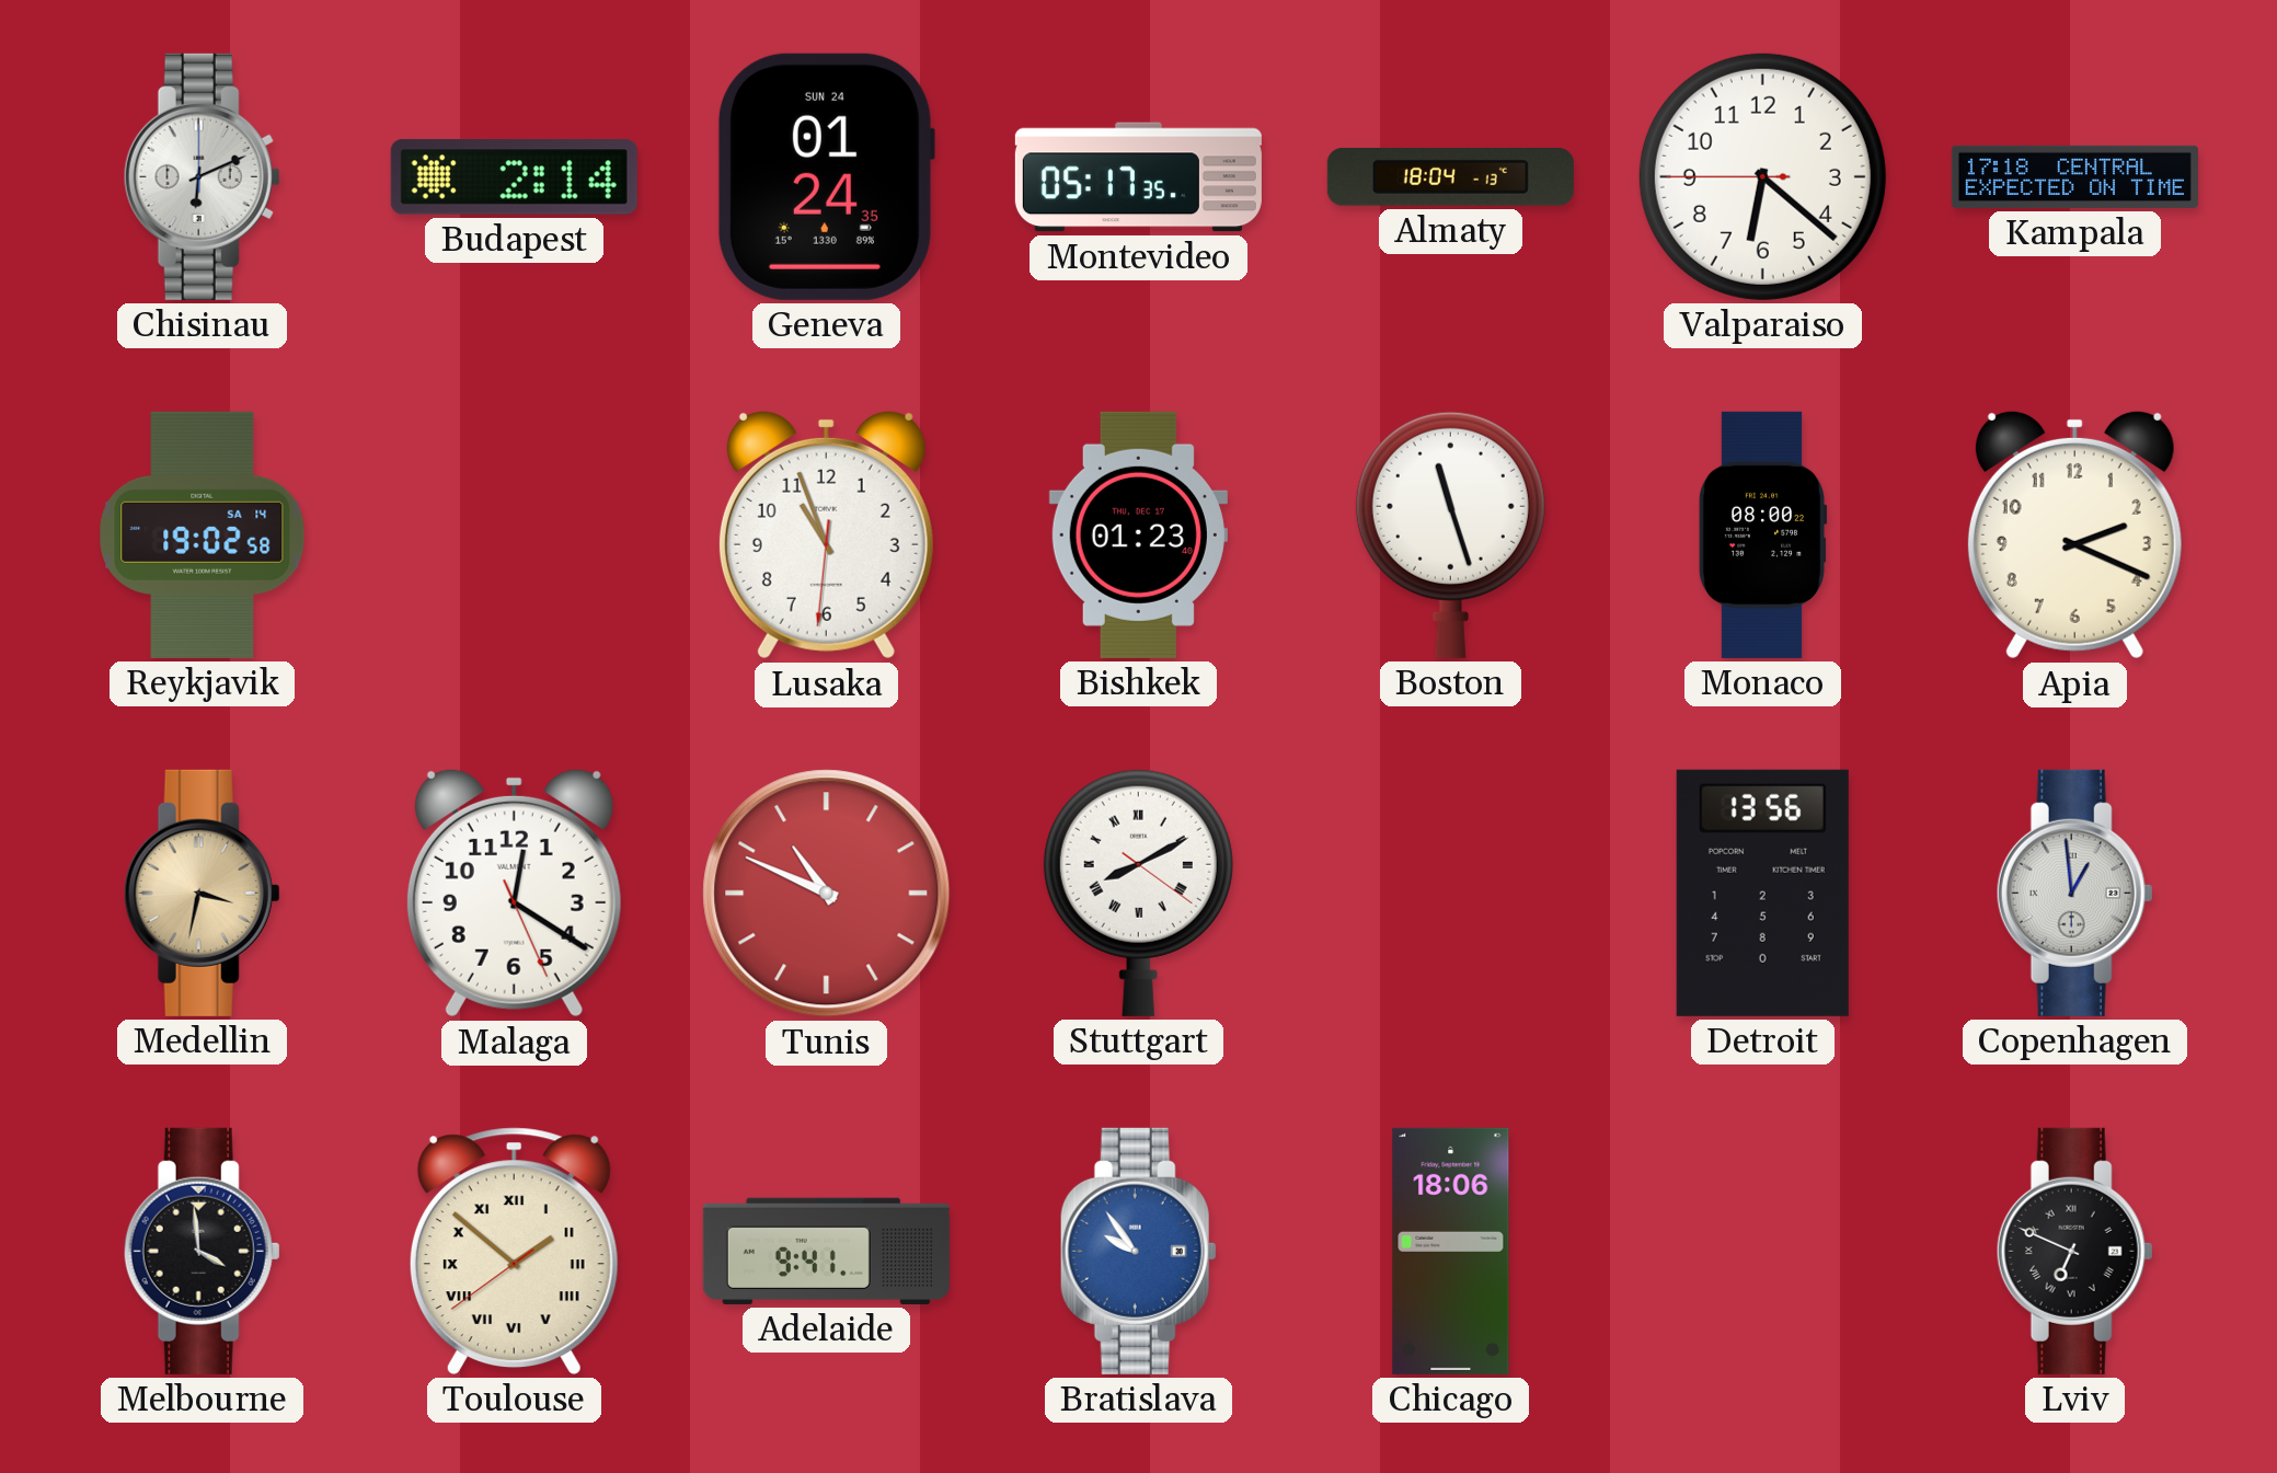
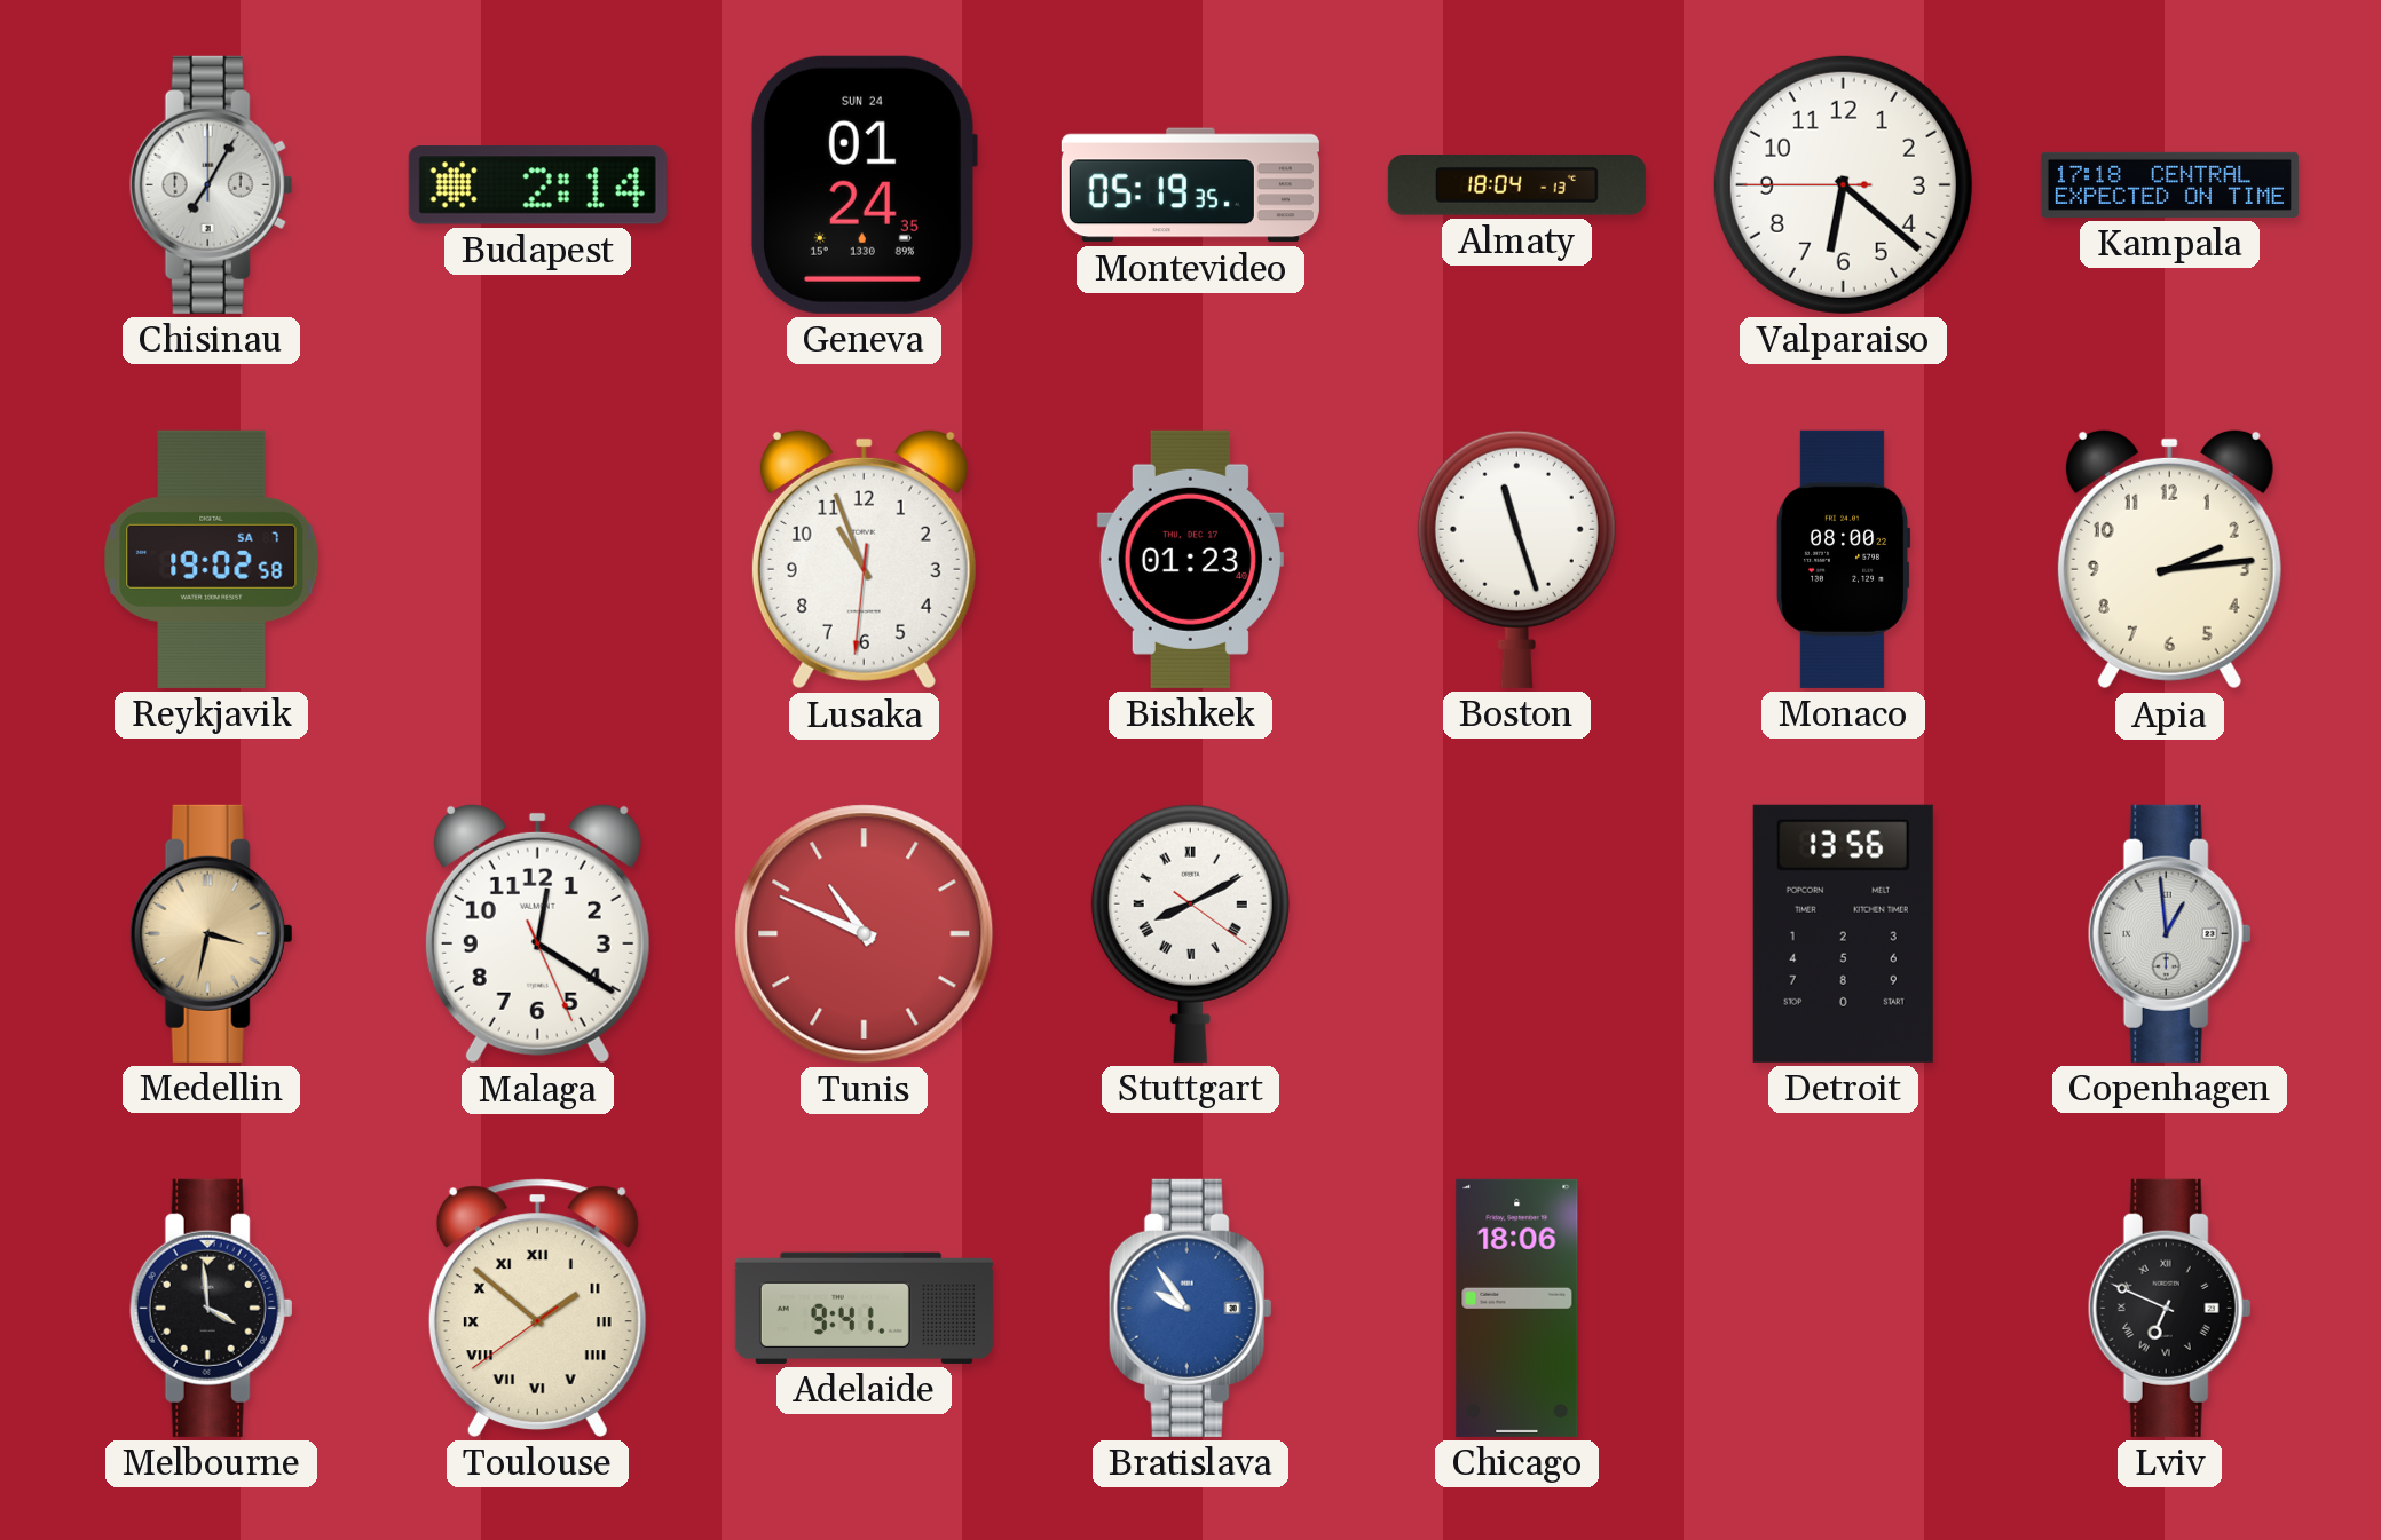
Chisinau: 6:11 -> 7:05 (211, 184)
Montevideo: 05:17 -> 05:19 (1190, 185)
Reykjavik date: SA 14 -> SA 7 (212, 559)
Apia: 2:19 -> 2:14 (2169, 559)
